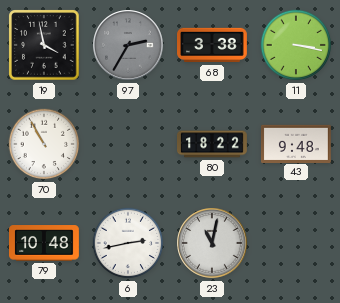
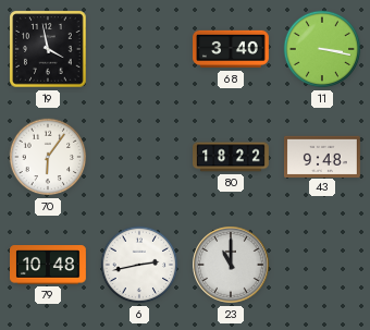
97: 2:35 -> none (128, 45)
68: 3:38 -> 3:40 (232, 49)
70: 10:55 -> 6:06 (48, 157)
23: 11:02 -> 11:00 (231, 265)
